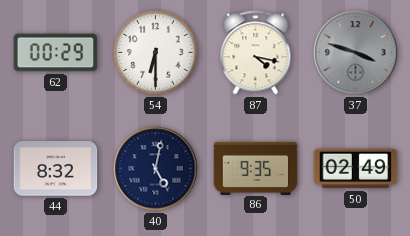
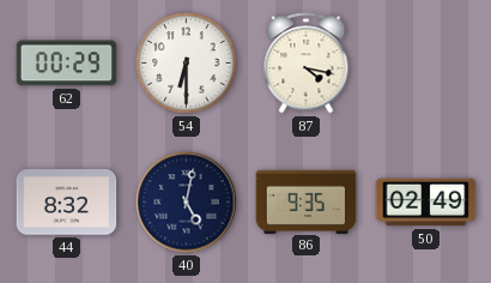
37: 3:48 -> none (356, 53)
